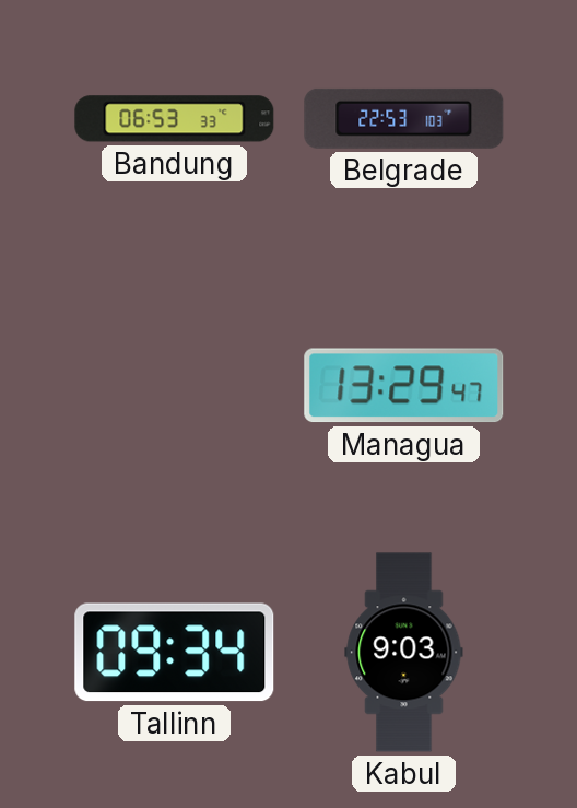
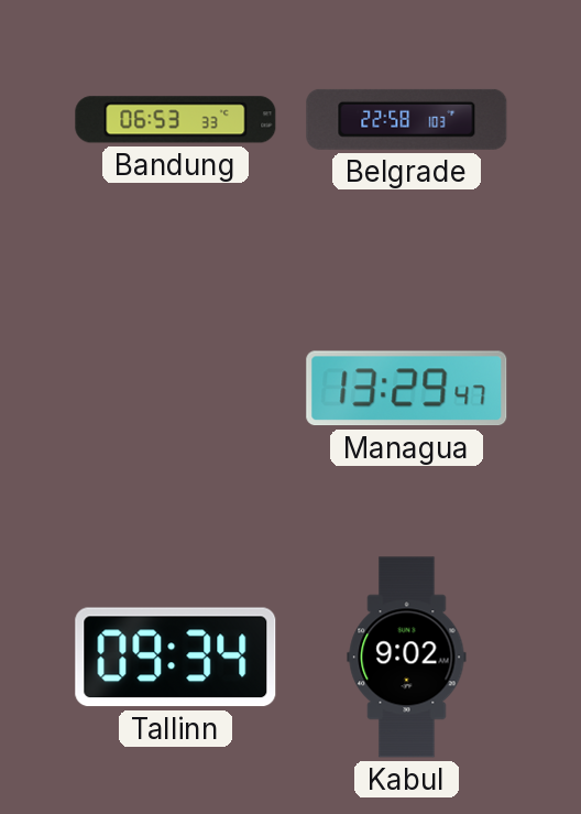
Belgrade: 22:53 -> 22:58 (407, 119)
Kabul: 9:03 -> 9:02 (407, 658)
